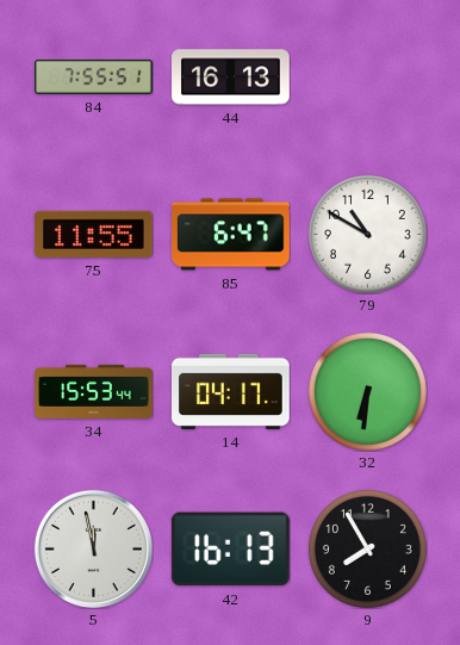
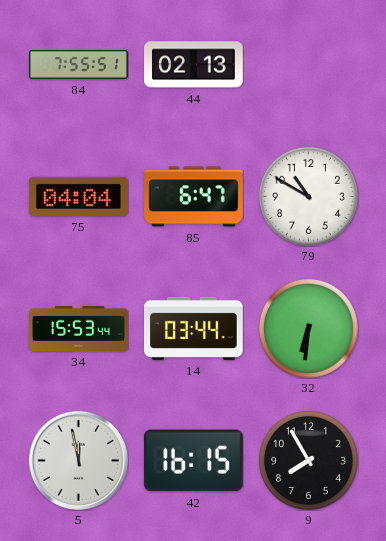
44: 16:13 -> 02:13 (194, 65)
75: 11:55 -> 04:04 (79, 196)
14: 04:17 -> 03:44 (194, 328)
42: 16:13 -> 16:15 (193, 461)
